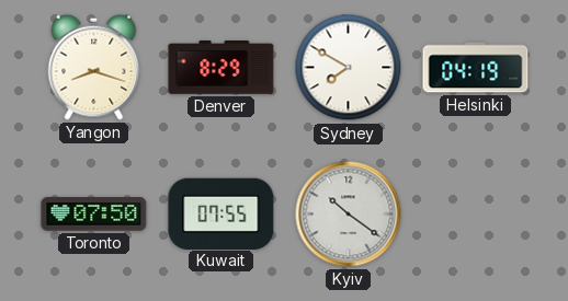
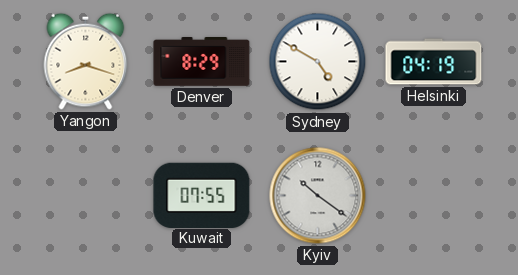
Sydney: 7:50 -> 4:50 (318, 62)
Toronto: 07:50 -> none (94, 215)
